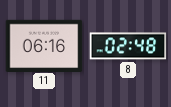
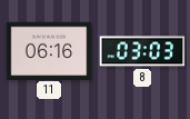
8: 02:48 -> 03:03 (142, 51)
